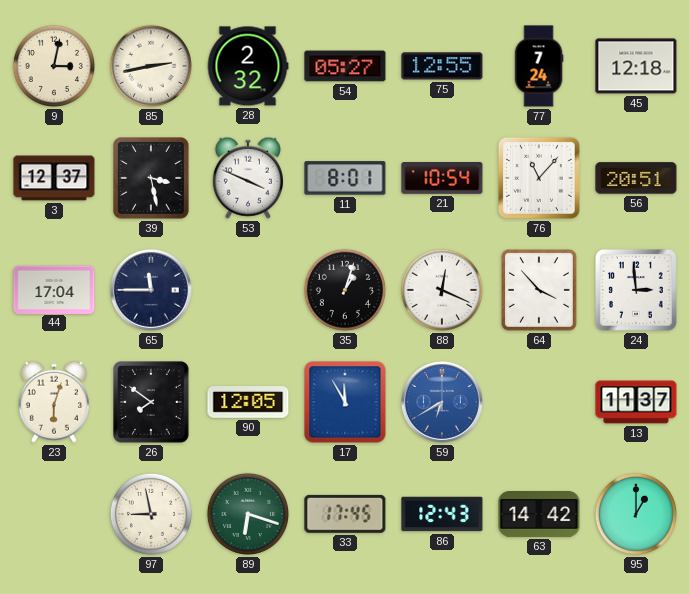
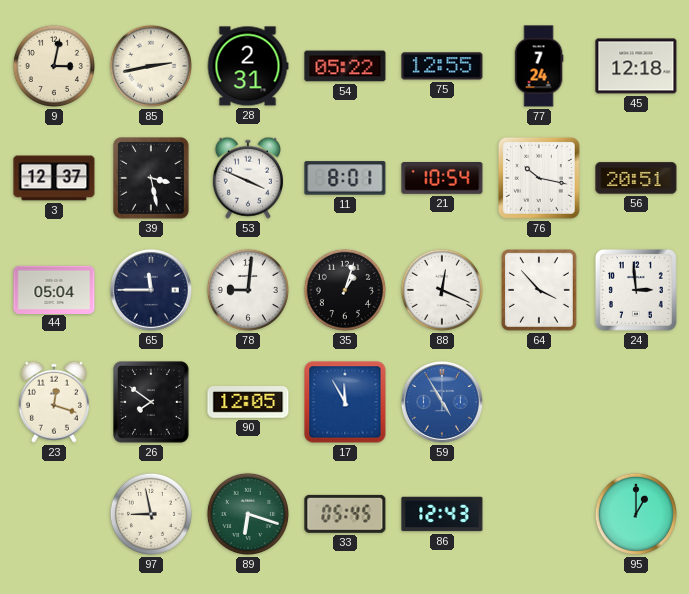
28: 2:32 -> 2:31 (248, 66)
54: 05:27 -> 05:22 (345, 66)
76: 11:07 -> 10:17 (539, 178)
44: 17:04 -> 05:04 (54, 289)
78: none -> 9:01 (248, 290)
23: 6:03 -> 12:18 (54, 402)
59: 6:40 -> 4:55 (442, 402)
13: 11:37 -> none (636, 402)
33: 17:45 -> 05:45 (345, 514)
63: 14:42 -> none (539, 515)
